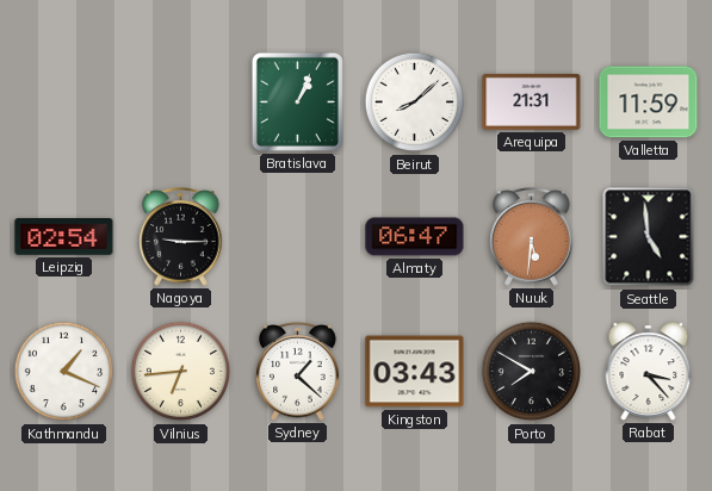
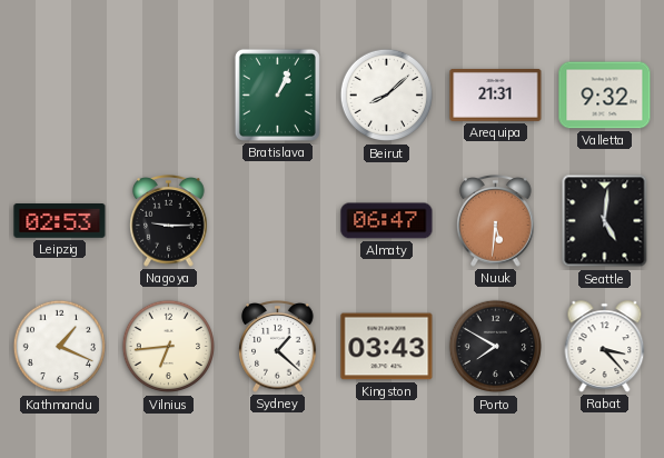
Valletta: 11:59 -> 9:32 (605, 96)
Leipzig: 02:54 -> 02:53 (60, 221)
Seattle: 4:59 -> 5:01 (605, 221)
